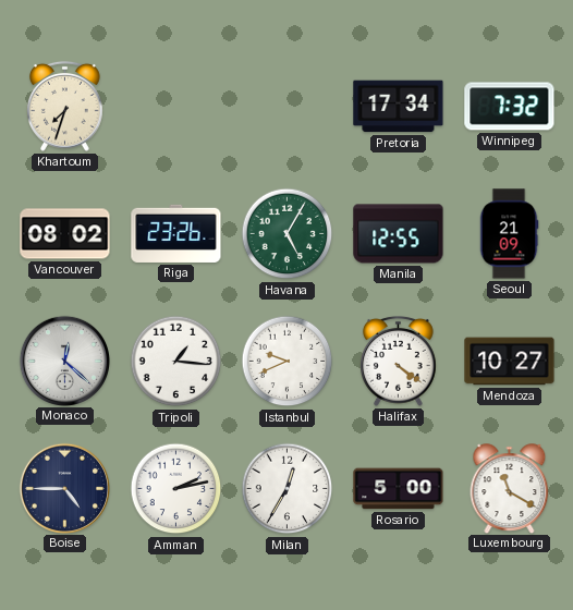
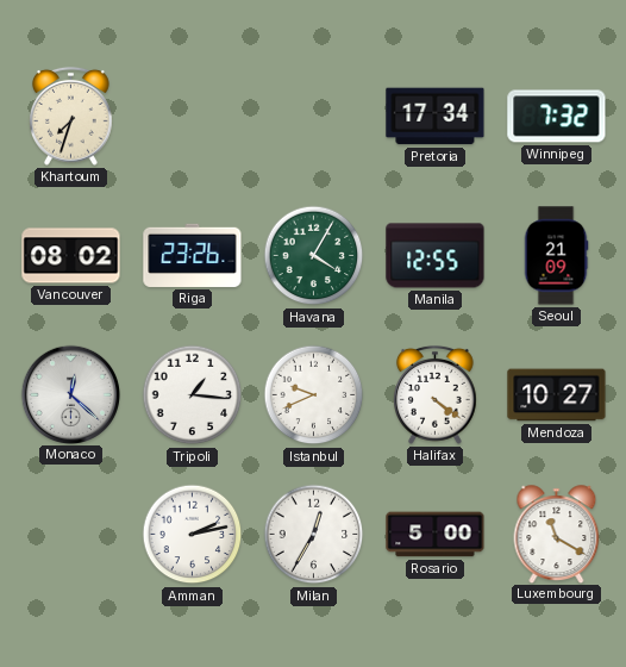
Havana: 5:05 -> 4:05 (314, 256)
Boise: 4:45 -> none (64, 488)
